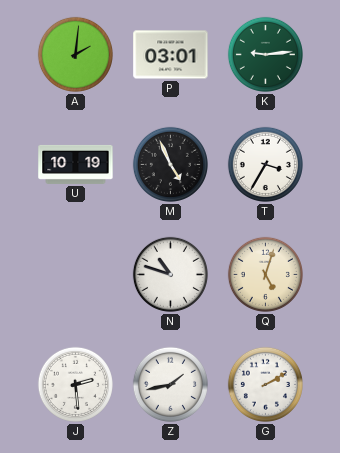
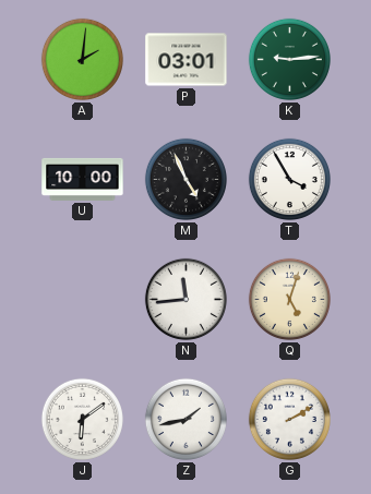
U: 10:19 -> 10:00 (83, 179)
T: 3:35 -> 3:55 (289, 179)
N: 10:48 -> 11:44 (185, 299)
J: 2:29 -> 6:09 (82, 419)
